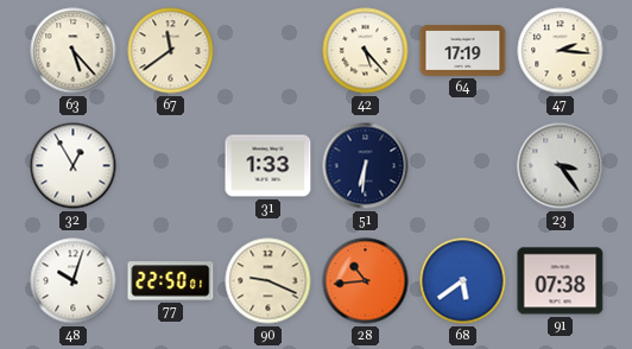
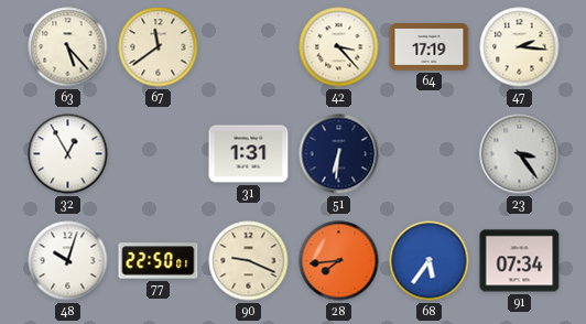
42: 5:23 -> 3:23 (339, 47)
31: 1:33 -> 1:31 (249, 154)
28: 10:44 -> 7:44 (339, 261)
68: 5:39 -> 5:36 (430, 261)
91: 07:38 -> 07:34 (520, 261)
